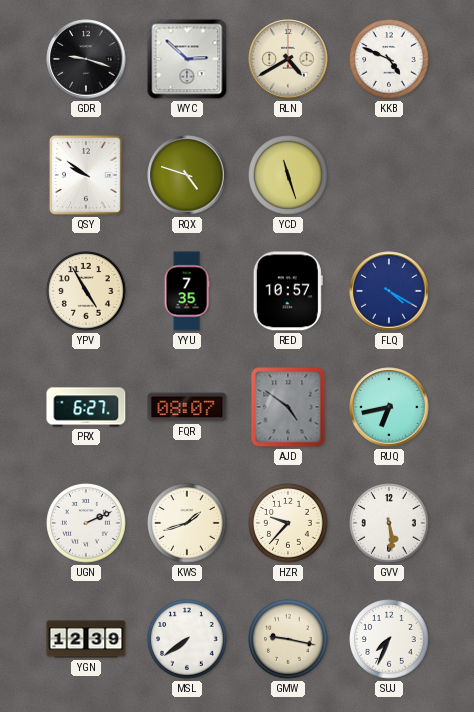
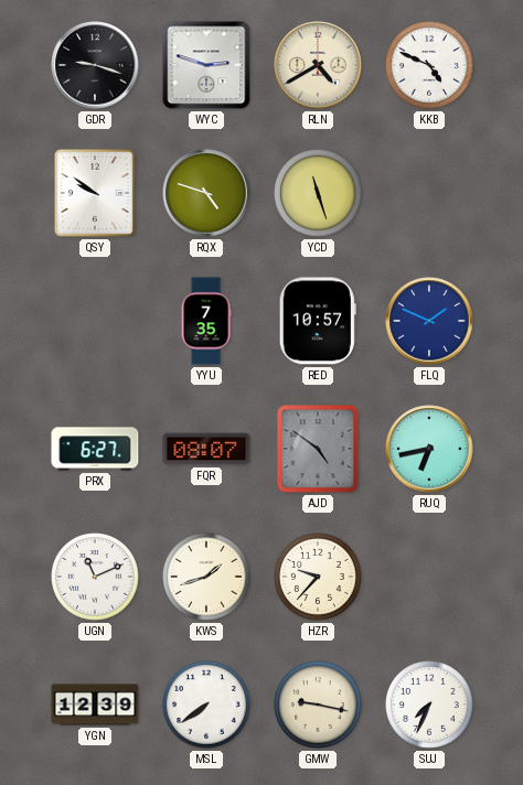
WYC: 2:52 -> 2:48 (206, 65)
YPV: 4:55 -> none (86, 291)
FLQ: 4:20 -> 1:49 (429, 321)
UGN: 2:11 -> 11:11 (95, 577)
GVV: 5:29 -> none (389, 523)
